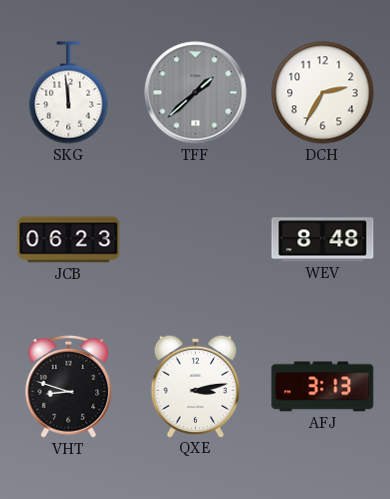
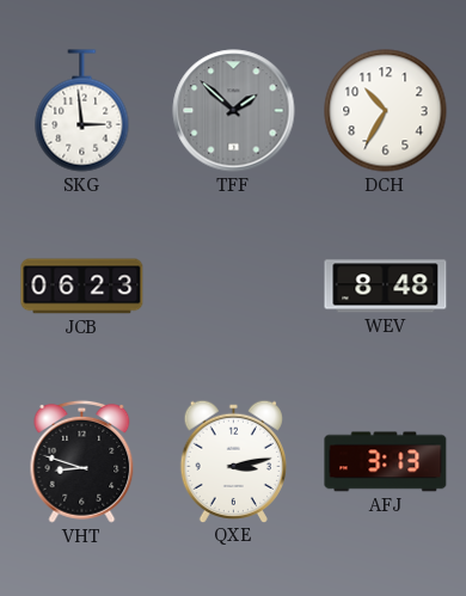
SKG: 11:59 -> 2:59 (82, 111)
TFF: 1:38 -> 1:52 (234, 111)
DCH: 2:35 -> 10:35 (386, 111)
